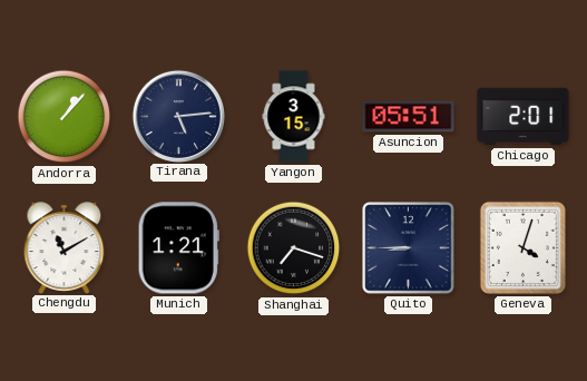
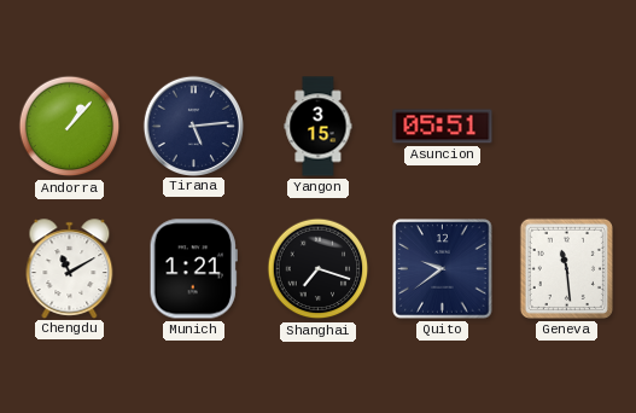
Chicago: 2:01 -> none (524, 117)
Quito: 8:45 -> 9:39 (443, 269)
Geneva: 4:03 -> 11:29 (566, 268)
